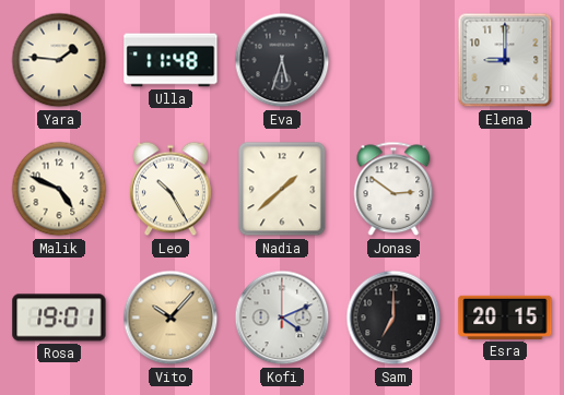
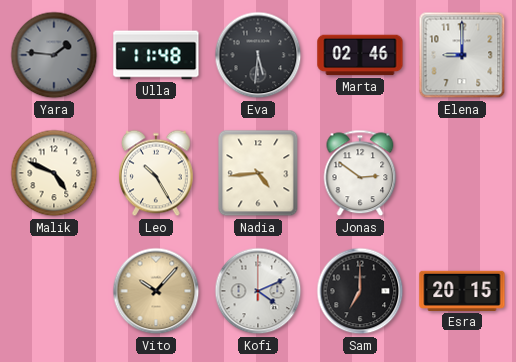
Yara dial: cream -> grey (54, 55)
Eva: 5:33 -> 5:31 (258, 55)
Marta: none -> 02:46 (360, 55)
Nadia: 1:38 -> 4:44 (258, 173)
Rosa: 19:01 -> none (59, 318)
